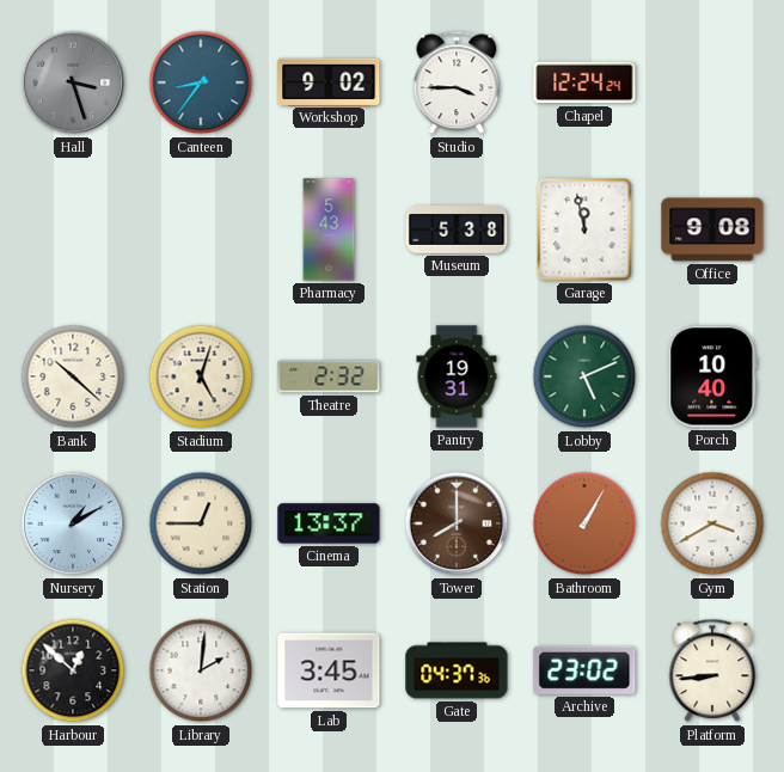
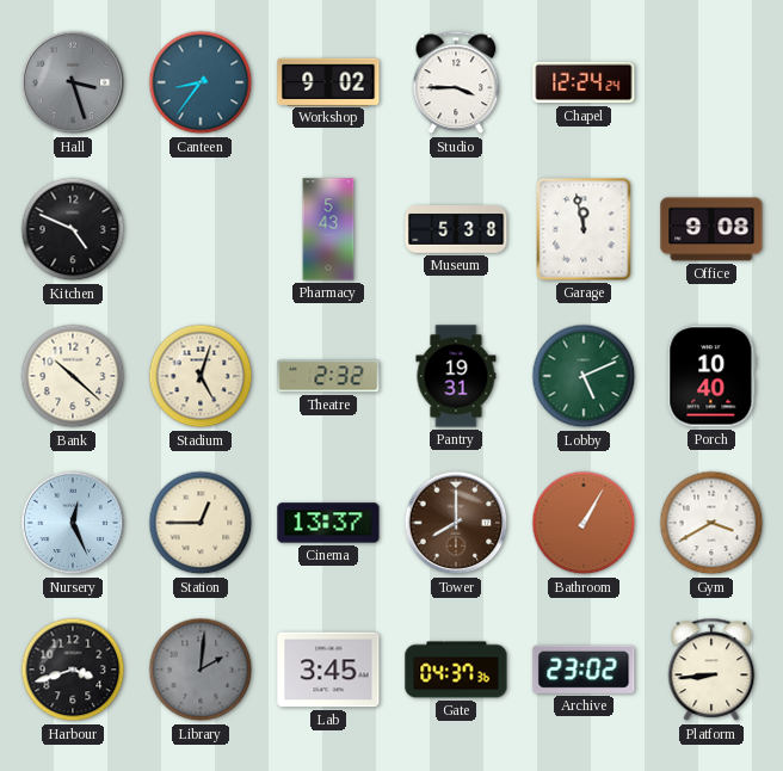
Kitchen: none -> 4:49 (73, 229)
Nursery: 1:10 -> 12:26 (73, 523)
Harbour: 12:52 -> 3:42 (73, 670)
Library dial: white -> grey (201, 670)
